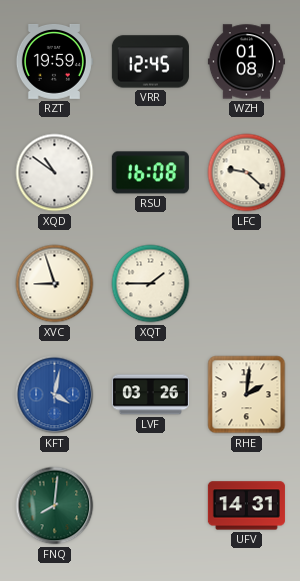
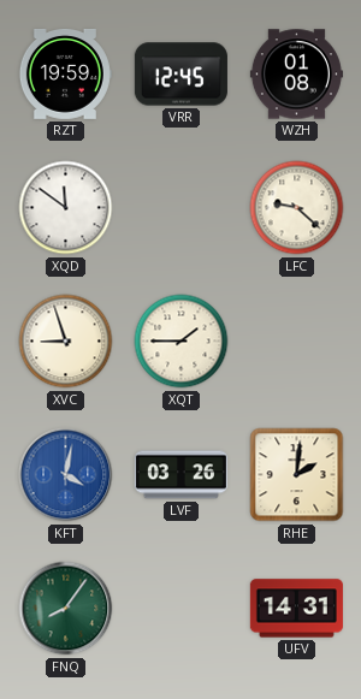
XQD: 10:51 -> 11:51 (66, 208)
RSU: 16:08 -> none (150, 173)
FNQ: 8:01 -> 8:06 (66, 609)
